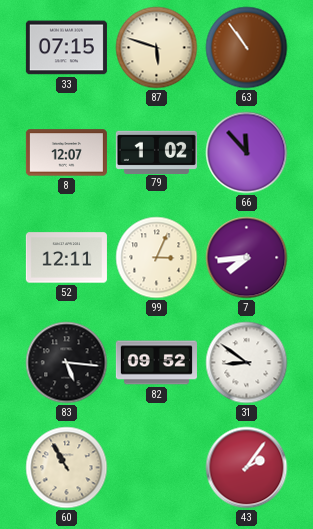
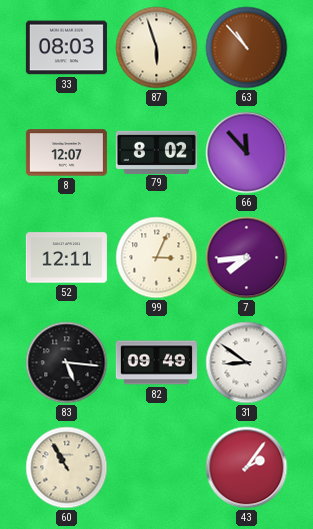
33: 07:15 -> 08:03 (66, 48)
87: 5:48 -> 5:57 (157, 48)
63: 10:54 -> 10:53 (247, 48)
79: 1:02 -> 8:02 (156, 152)
82: 09:52 -> 09:49 (156, 363)
